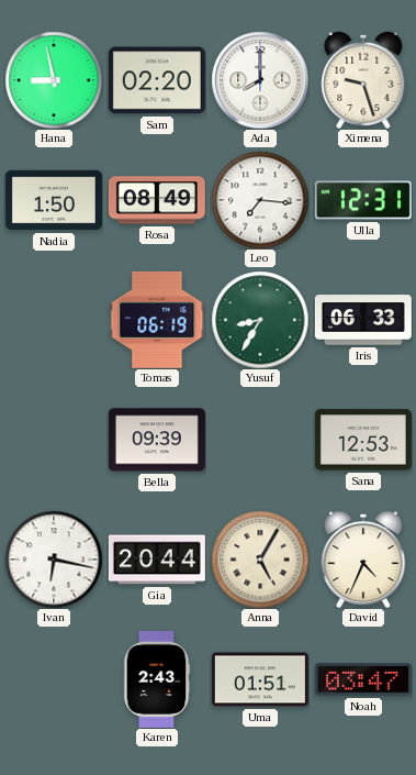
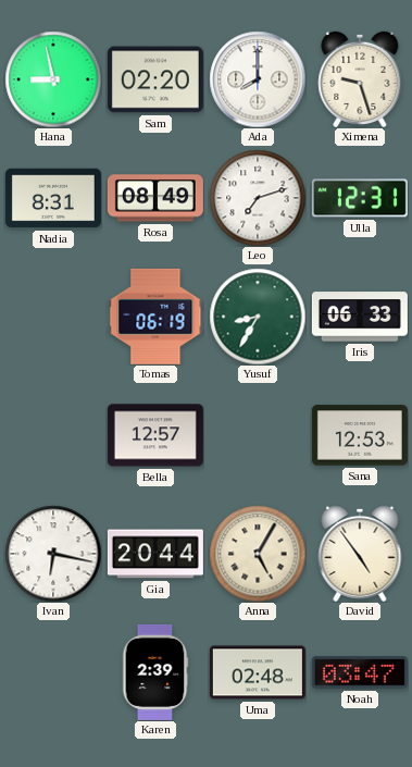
Nadia: 1:50 -> 8:31 (53, 198)
Leo: 7:16 -> 7:12 (258, 198)
Bella: 09:39 -> 12:57 (155, 435)
David: 4:34 -> 4:54 (360, 554)
Karen: 2:43 -> 2:39 (155, 672)
Uma: 01:51 -> 02:48 (258, 672)
